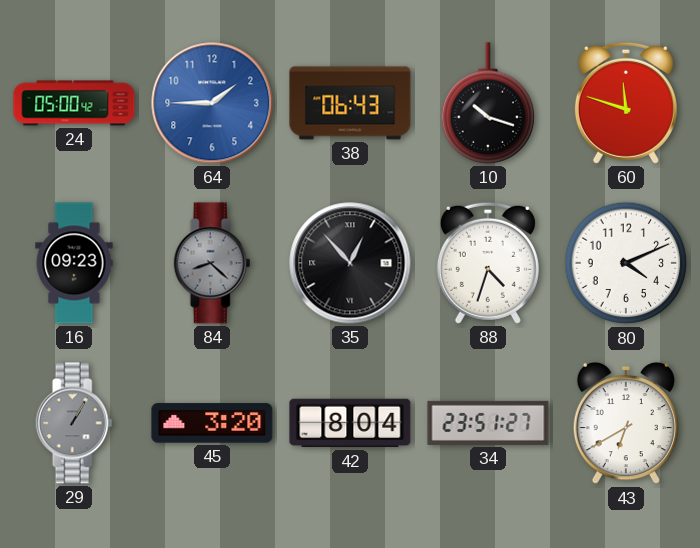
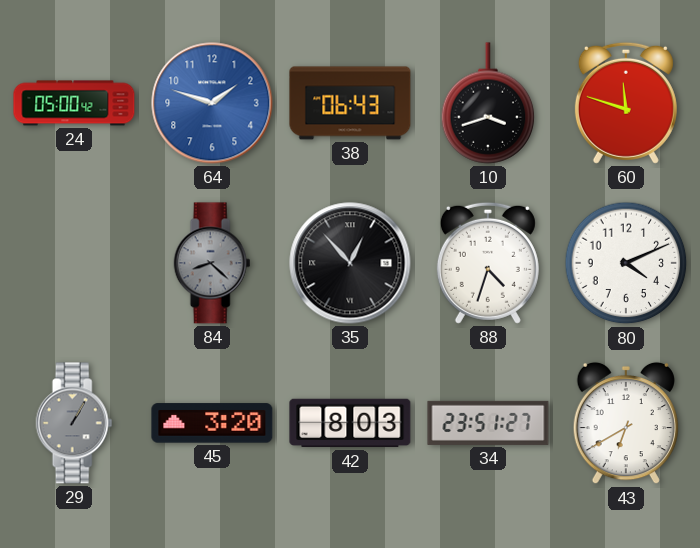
64: 1:45 -> 1:48 (212, 103)
10: 10:18 -> 3:42 (488, 103)
16: 09:23 -> none (74, 263)
42: 8:04 -> 8:03 (350, 423)
